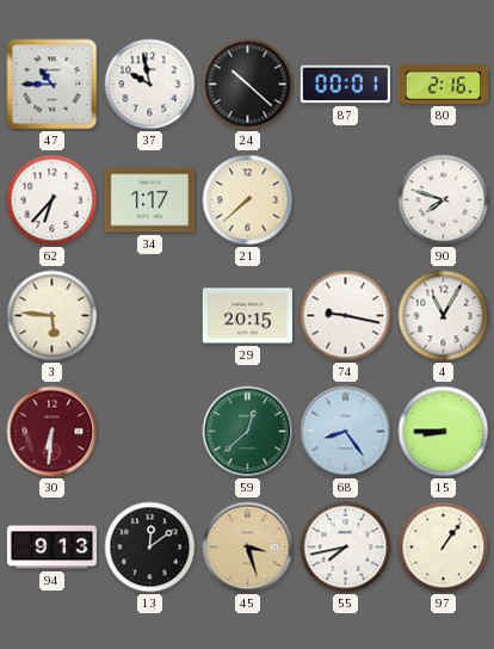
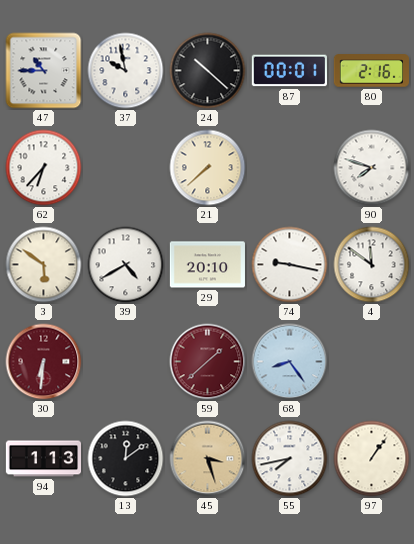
34: 1:17 -> none (149, 200)
3: 5:46 -> 5:51 (44, 265)
39: none -> 4:40 (126, 265)
29: 20:15 -> 20:10 (207, 265)
4: 11:05 -> 11:51 (372, 265)
59: 12:38 -> 1:38 (208, 362)
59 dial: green -> burgundy (208, 362)
15: 8:45 -> none (444, 432)
94: 9:13 -> 1:13 (43, 459)
